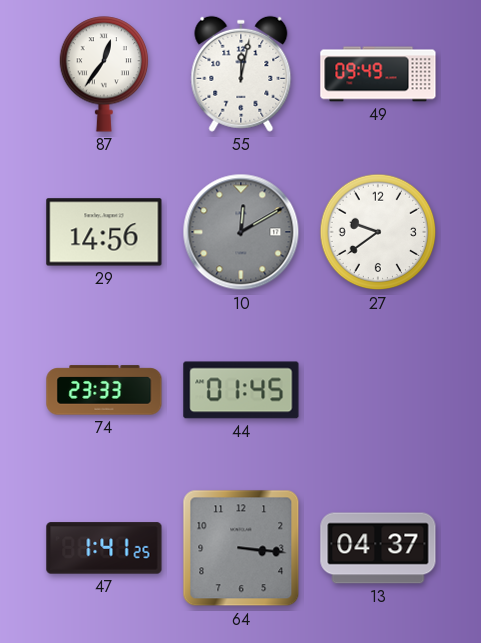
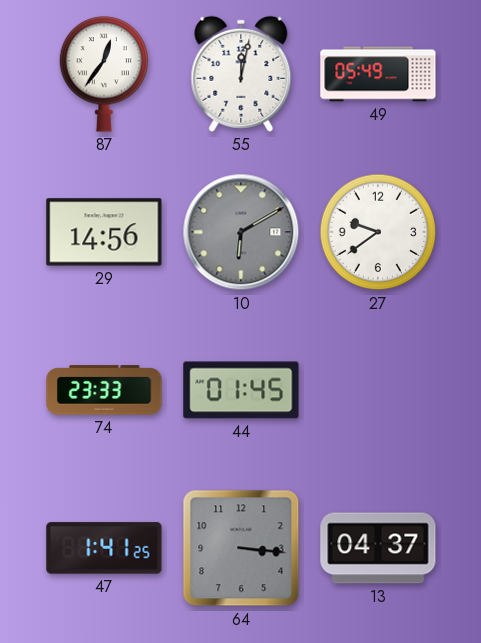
49: 09:49 -> 05:49 (378, 74)
10: 12:10 -> 6:10 (241, 232)
